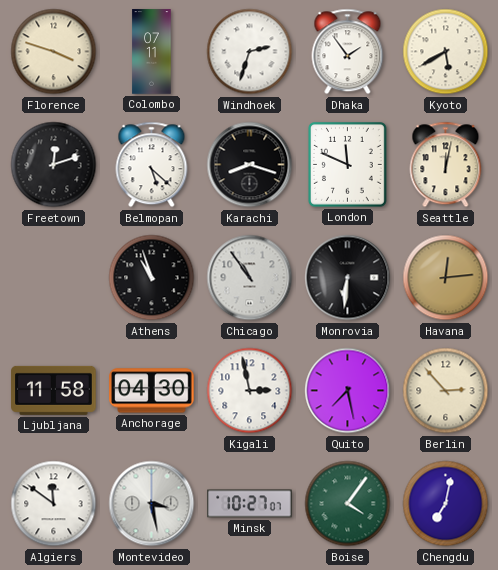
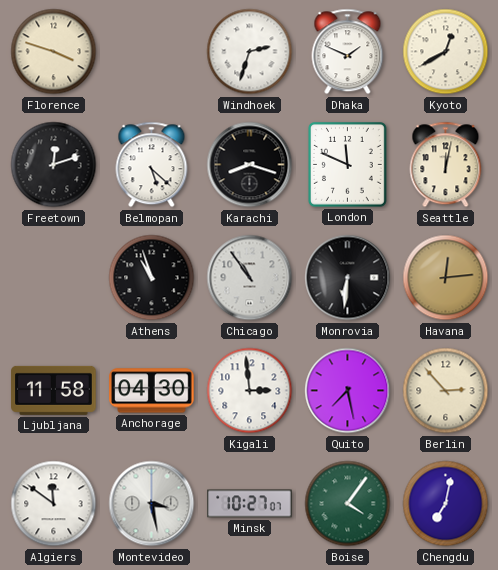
Colombo: 07:11 -> none (152, 52)
Dhaka: 1:54 -> 1:49 (348, 52)
Kyoto: 5:40 -> 12:40 (446, 52)
Kigali: 2:58 -> 2:59 (250, 391)
